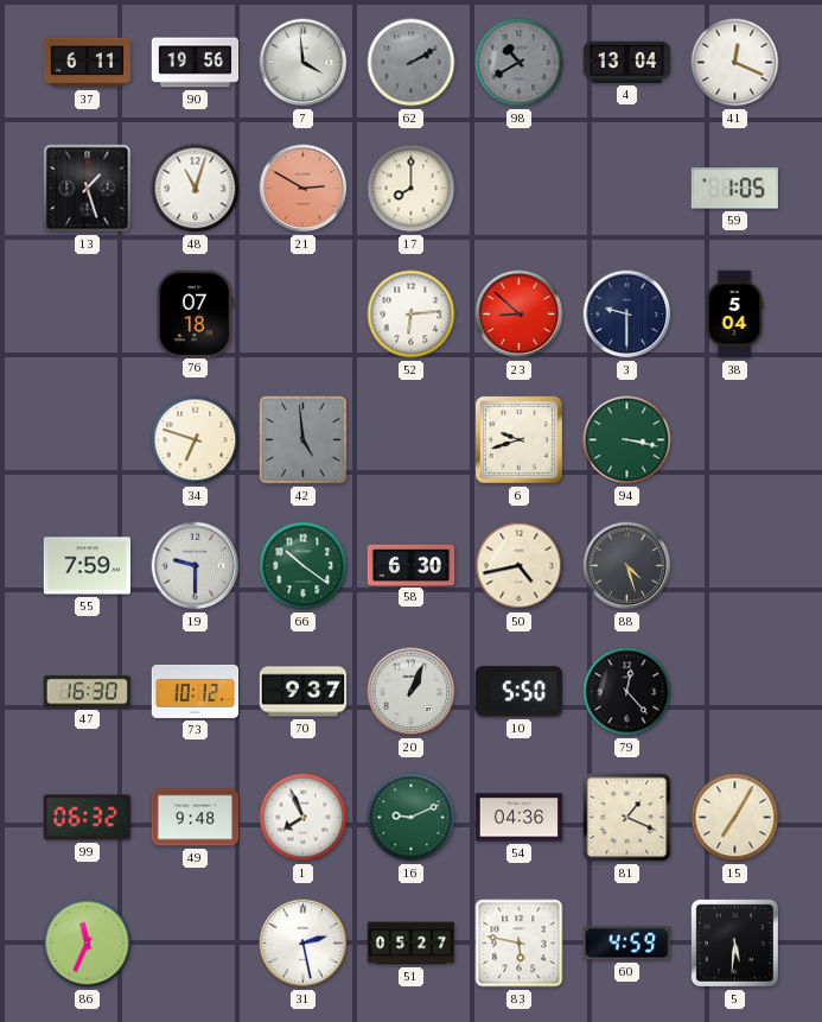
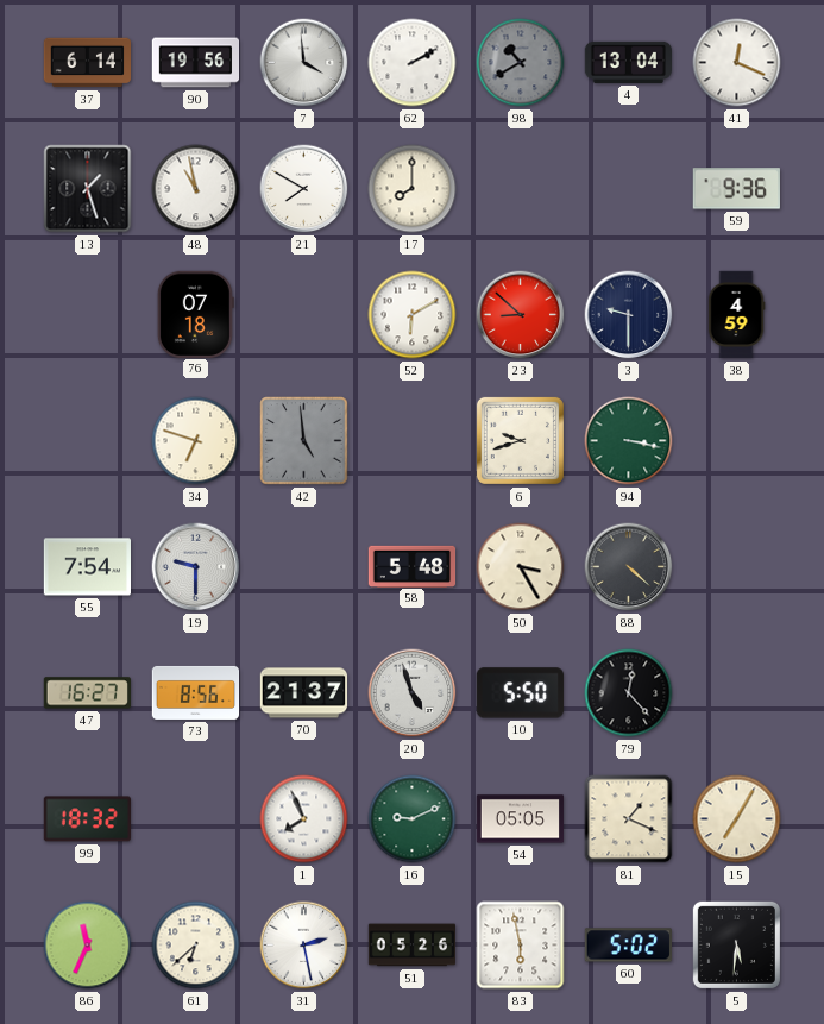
37: 6:11 -> 6:14 (88, 63)
62 dial: grey -> white (413, 63)
48: 11:03 -> 10:58 (196, 189)
21: 2:50 -> 7:50 (304, 189)
21 dial: salmon -> white (304, 189)
59: 1:05 -> 9:36 (736, 189)
52: 6:14 -> 6:10 (413, 315)
38: 5:04 -> 4:59 (736, 315)
55: 7:59 -> 7:54 (87, 567)
66: 10:21 -> none (304, 566)
58: 6:30 -> 5:48 (413, 566)
50: 4:43 -> 3:25 (521, 567)
88: 4:27 -> 4:22 (629, 567)
47: 16:30 -> 16:27 (87, 693)
73: 10:12 -> 8:56 (196, 692)
70: 9:37 -> 21:37 (304, 693)
20: 1:04 -> 4:57 (413, 693)
99: 06:32 -> 18:32 (87, 819)
49: 9:48 -> none (196, 818)
54: 04:36 -> 05:05 (521, 819)
61: none -> 6:38 (196, 946)
51: 05:27 -> 05:26 (413, 946)
83: 5:47 -> 5:58 (521, 946)
60: 4:59 -> 5:02 (628, 946)
